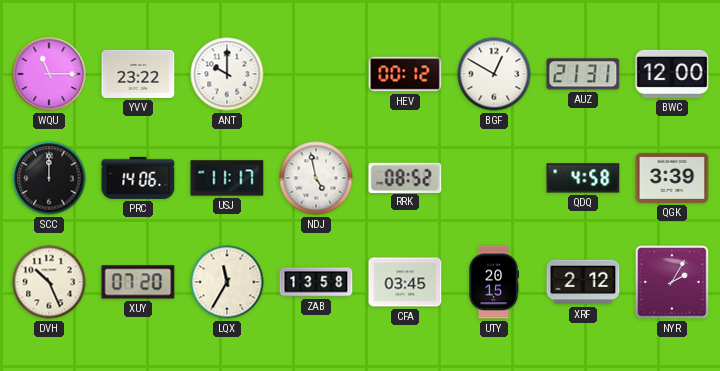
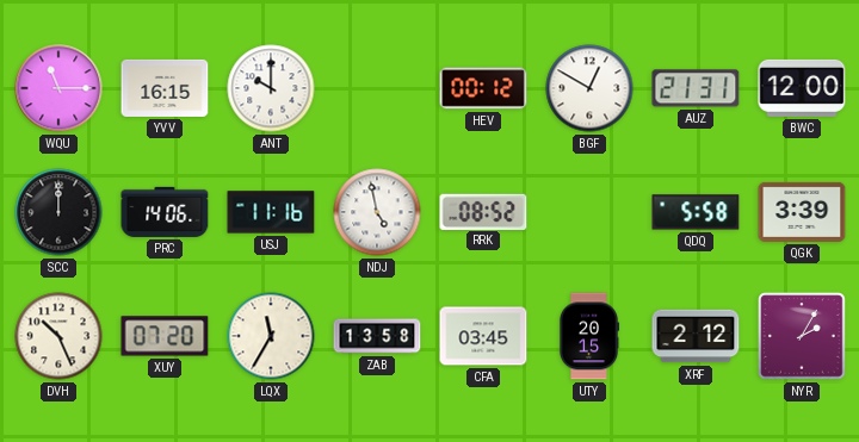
YVV: 23:22 -> 16:15 (165, 88)
USJ: 11:17 -> 11:16 (271, 212)
QDQ: 4:58 -> 5:58 (696, 212)
